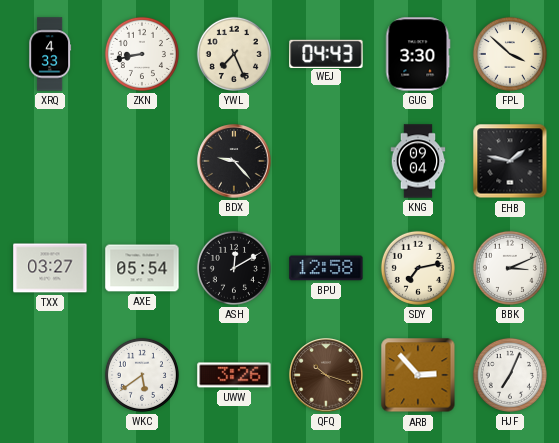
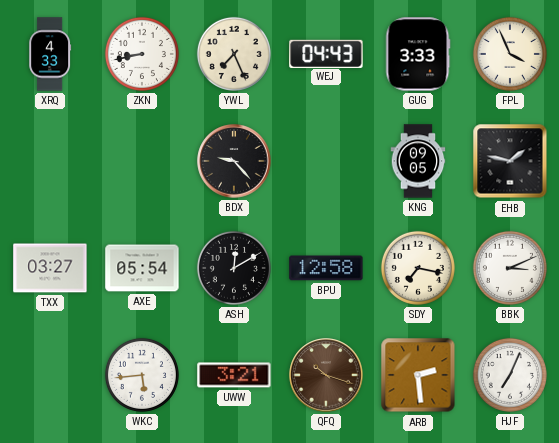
GUG: 3:30 -> 3:33 (418, 54)
FPL: 3:52 -> 3:56 (510, 54)
KNG: 09:04 -> 09:05 (418, 161)
SDY: 7:13 -> 7:17 (418, 268)
WKC: 5:39 -> 5:44 (142, 375)
UWW: 3:26 -> 3:21 (234, 375)
ARB: 2:53 -> 2:29 (418, 375)
